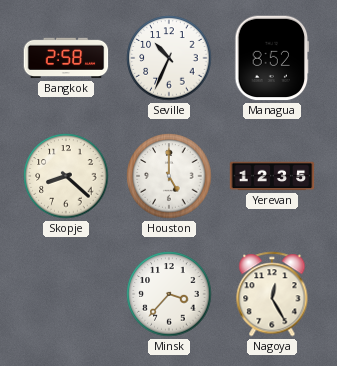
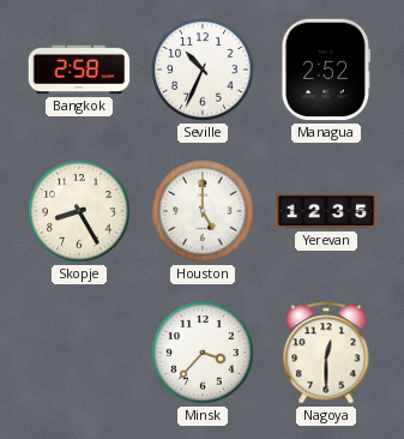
Managua: 8:52 -> 2:52 (326, 70)
Skopje: 8:22 -> 8:25 (79, 211)
Nagoya: 12:25 -> 12:30 (326, 353)
